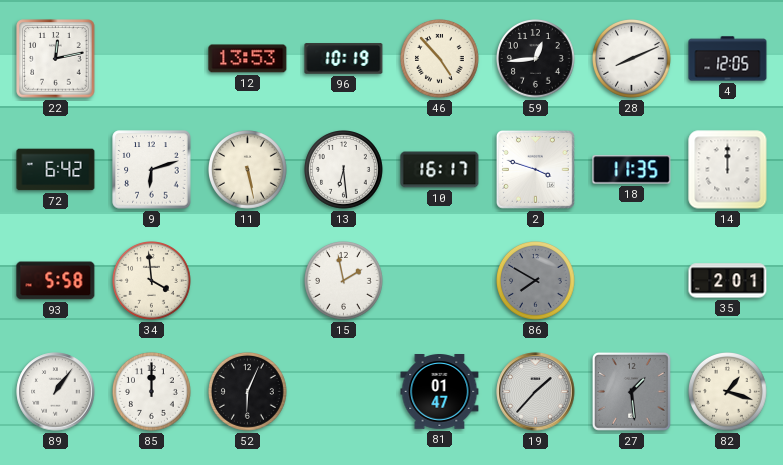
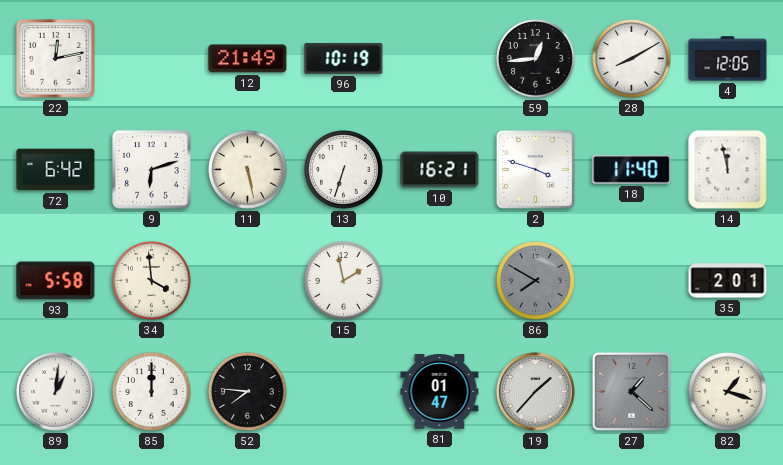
12: 13:53 -> 21:49 (248, 59)
46: 4:53 -> none (440, 59)
28: 8:11 -> 8:10 (632, 59)
13: 6:29 -> 6:33 (344, 170)
10: 16:17 -> 16:21 (440, 170)
18: 11:35 -> 11:40 (632, 170)
14: 12:00 -> 11:58 (728, 170)
89: 1:06 -> 1:01 (56, 392)
52: 6:04 -> 7:46 (248, 392)
27: 1:29 -> 1:22 (631, 391)
